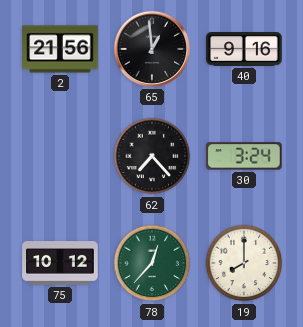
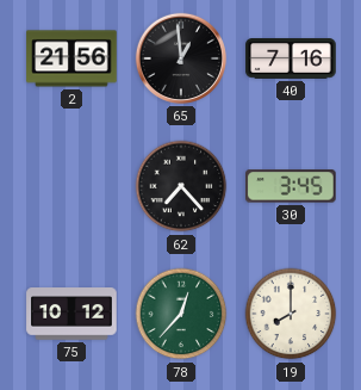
40: 9:16 -> 7:16 (291, 58)
30: 3:24 -> 3:45 (292, 186)
